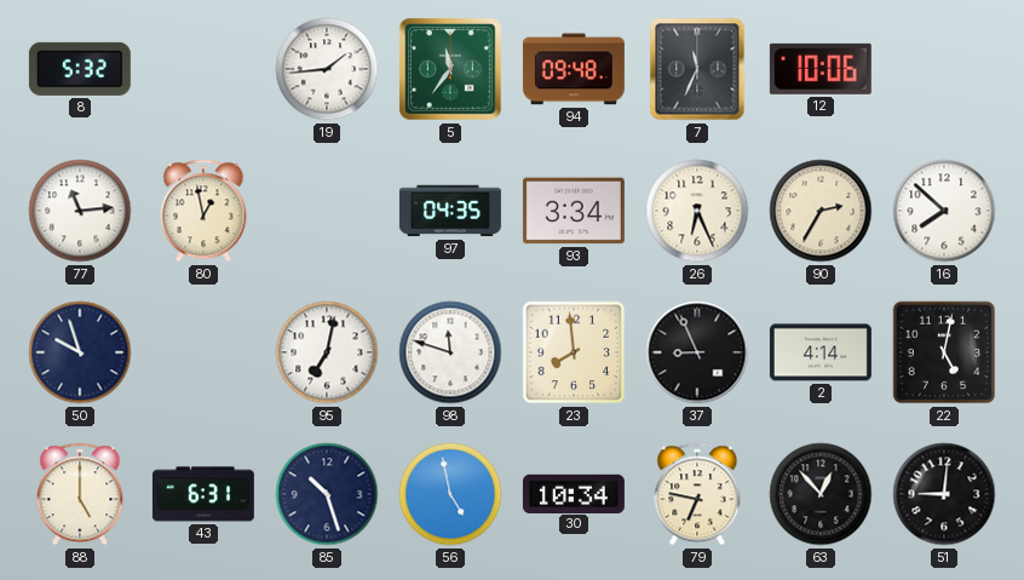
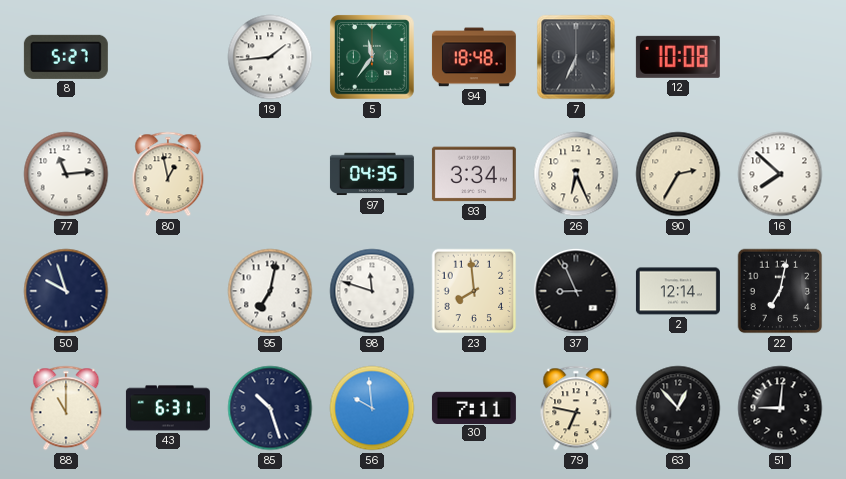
8: 5:32 -> 5:27 (66, 57)
94: 09:48 -> 18:48 (474, 57)
7: 11:34 -> 6:34 (576, 57)
12: 10:06 -> 10:08 (678, 57)
2: 4:14 -> 12:14 (678, 291)
22: 5:02 -> 7:02 (780, 291)
88: 5:00 -> 11:00 (66, 408)
56: 4:58 -> 9:59 (372, 408)
30: 10:34 -> 7:11 (474, 407)
